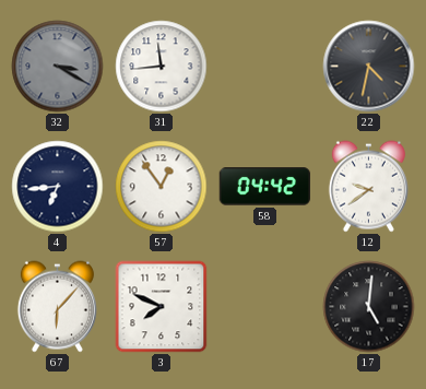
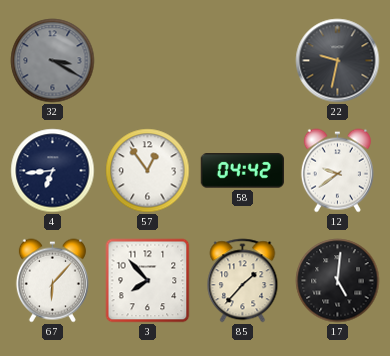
31: 11:44 -> none (162, 67)
22: 4:32 -> 9:32 (338, 61)
3: 7:49 -> 7:53 (148, 281)
85: none -> 1:37 (243, 281)
